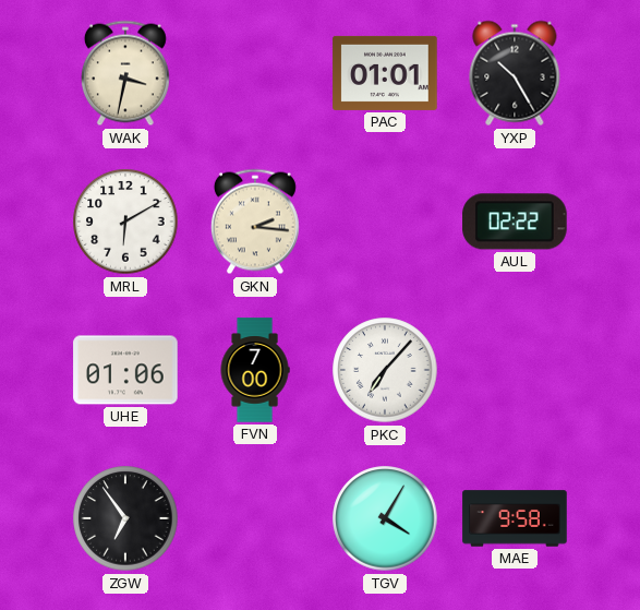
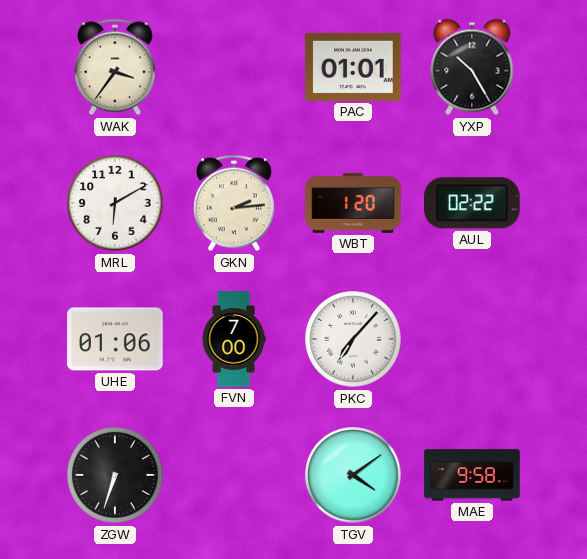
WAK: 3:32 -> 3:36 (115, 67)
GKN: 2:16 -> 2:14 (234, 203)
WBT: none -> 1:20 (353, 203)
ZGW: 6:54 -> 6:33 (115, 475)
TGV: 4:05 -> 4:09 (353, 475)
